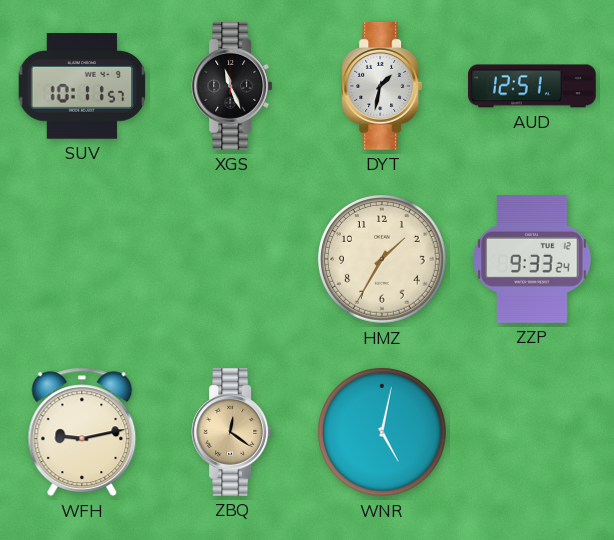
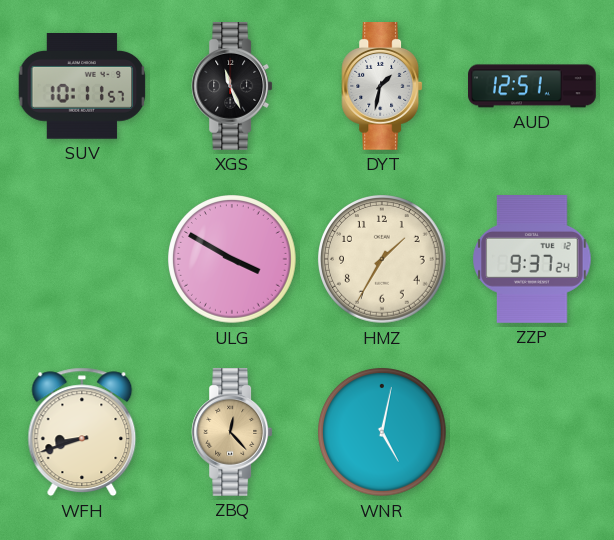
ULG: none -> 3:50 (233, 260)
ZZP: 9:33 -> 9:37 (532, 260)
WFH: 9:13 -> 8:42 (82, 432)
ZBQ: 12:21 -> 12:23 (232, 433)
